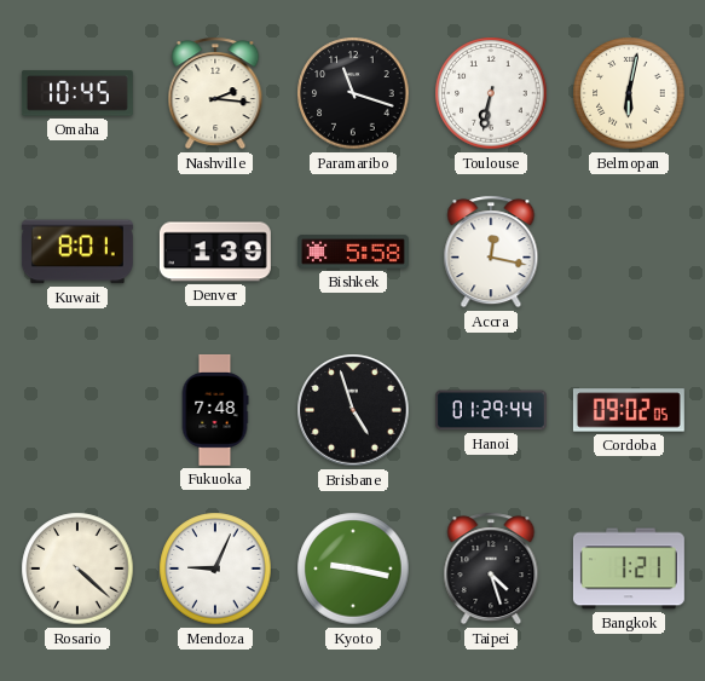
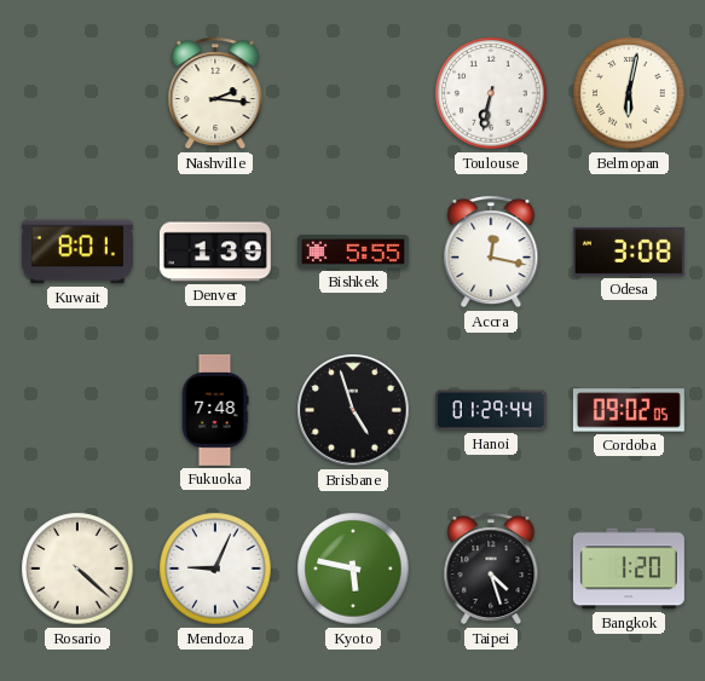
Omaha: 10:45 -> none (77, 93)
Paramaribo: 11:18 -> none (353, 93)
Bishkek: 5:58 -> 5:55 (353, 252)
Odesa: none -> 3:08 (629, 252)
Kyoto: 9:17 -> 5:47 (353, 569)
Bangkok: 1:21 -> 1:20 (629, 569)
